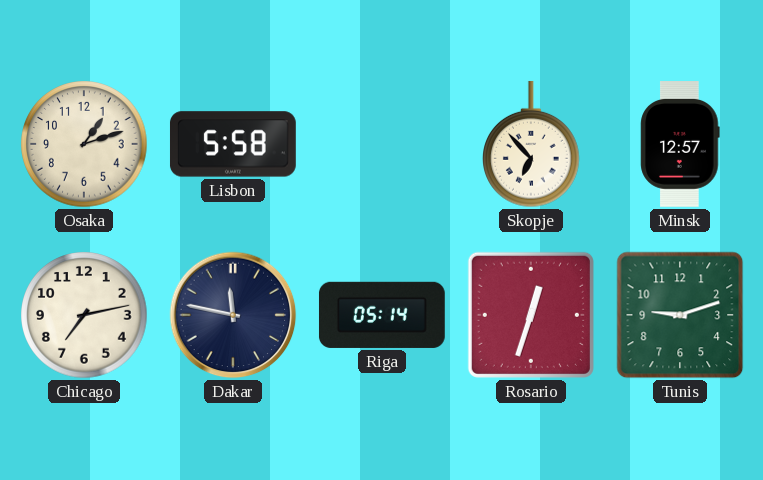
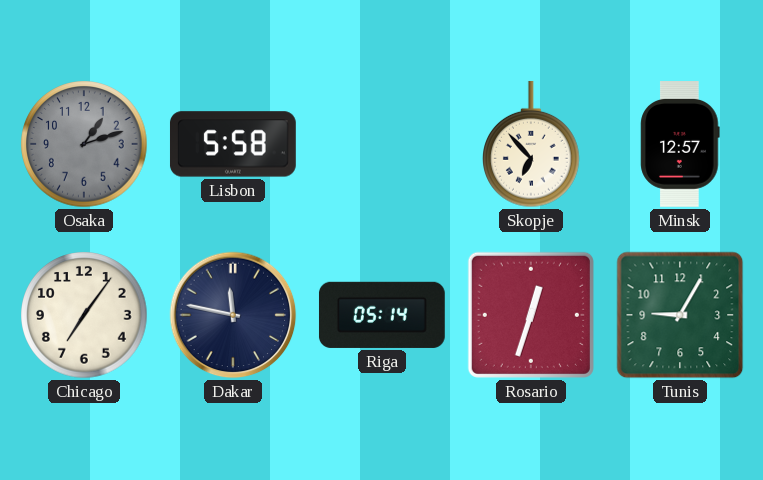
Osaka dial: cream -> grey (84, 144)
Chicago: 7:13 -> 7:06 (84, 315)
Tunis: 9:12 -> 9:05 (680, 315)
